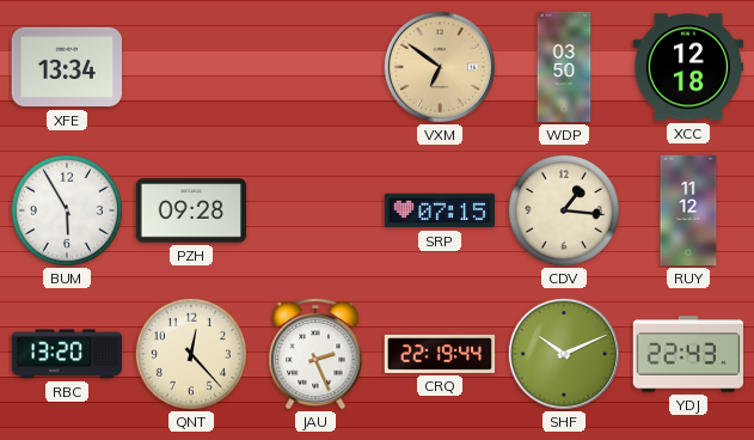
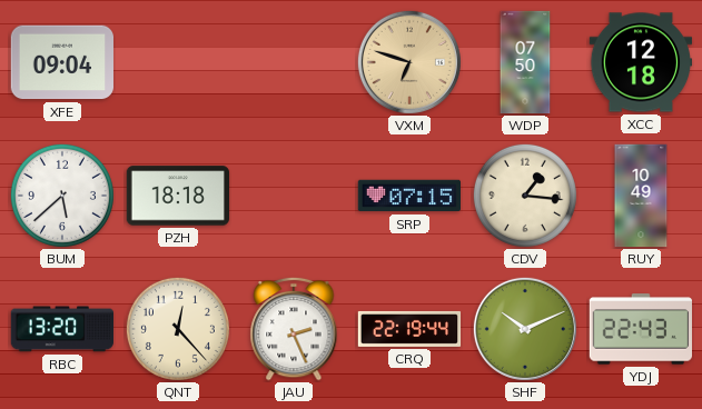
XFE: 13:34 -> 09:04 (61, 62)
VXM: 6:51 -> 6:48 (409, 62)
WDP: 03:50 -> 07:50 (525, 62)
BUM: 5:55 -> 5:38 (62, 196)
PZH: 09:28 -> 18:18 (178, 196)
RUY: 11:12 -> 10:49 (641, 196)
